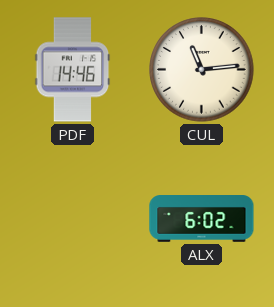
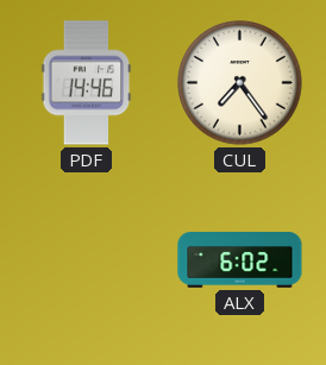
CUL: 11:14 -> 7:24 (240, 83)
